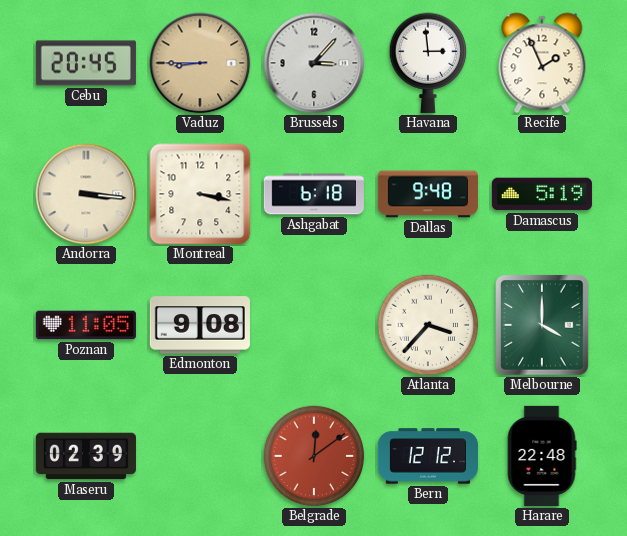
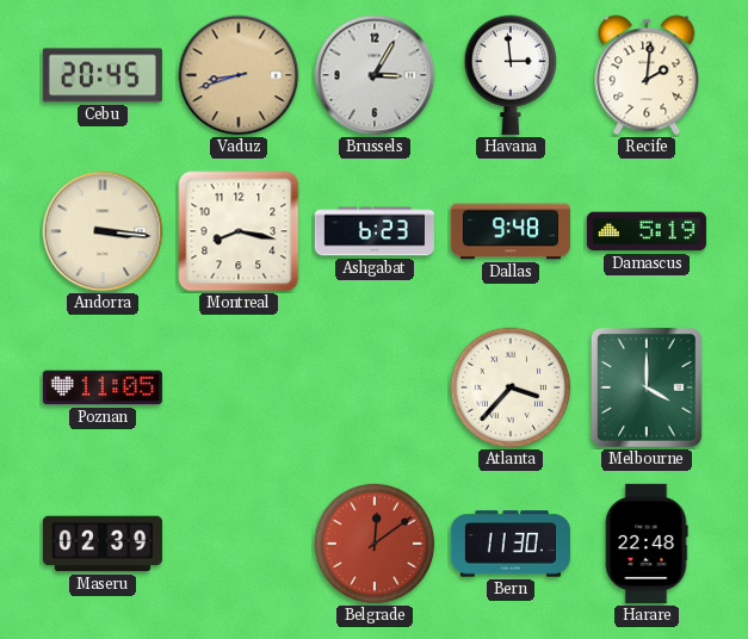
Vaduz: 8:45 -> 8:42 (239, 75)
Brussels: 3:07 -> 3:05 (375, 75)
Recife: 1:56 -> 2:01 (647, 75)
Montreal: 3:17 -> 8:17 (239, 231)
Ashgabat: 6:18 -> 6:23 (375, 231)
Edmonton: 9:08 -> none (200, 325)
Bern: 12:12 -> 11:30 (511, 544)
